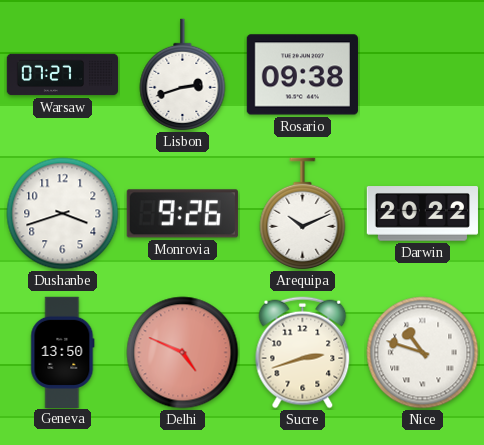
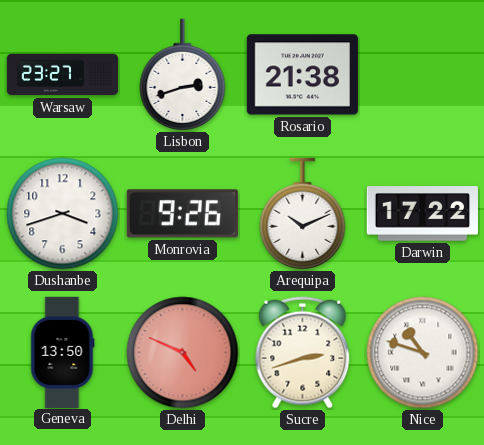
Warsaw: 07:27 -> 23:27 (63, 75)
Rosario: 09:38 -> 21:38 (302, 75)
Darwin: 20:22 -> 17:22 (422, 214)
